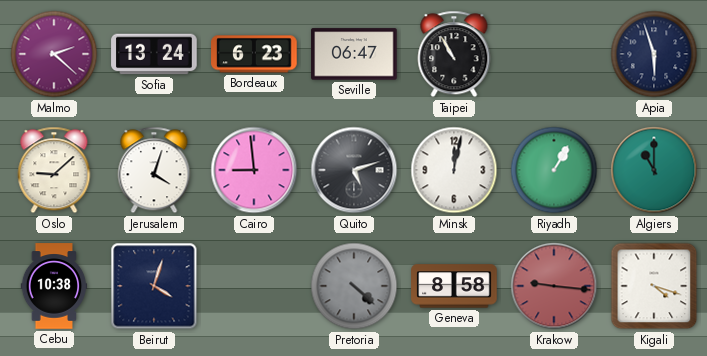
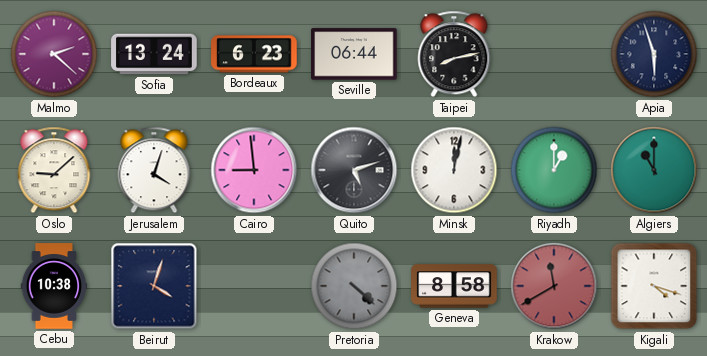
Seville: 06:47 -> 06:44 (354, 54)
Taipei: 10:55 -> 8:13 (454, 54)
Riyadh: 1:05 -> 1:00 (554, 170)
Krakow: 9:16 -> 11:40 (554, 286)
